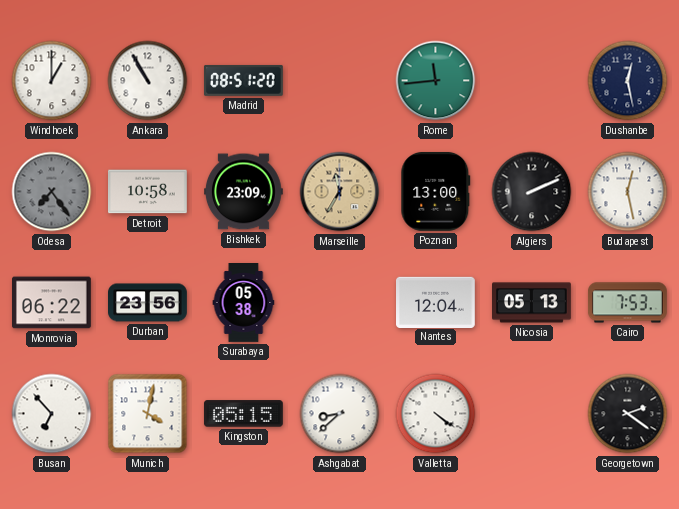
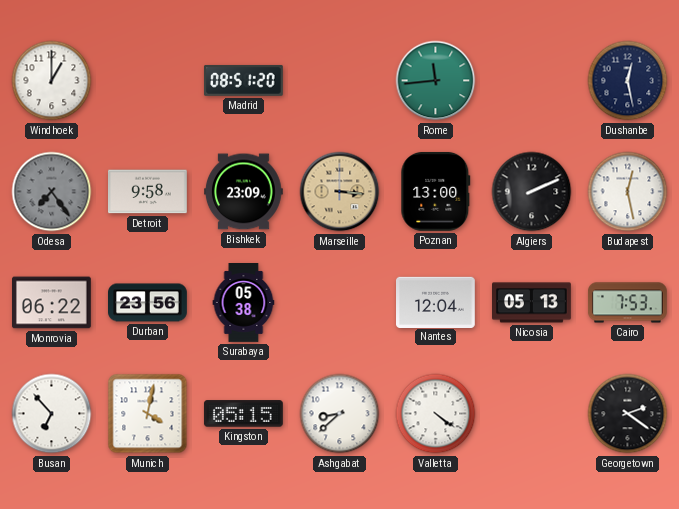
Ankara: 10:55 -> none (148, 81)
Detroit: 10:58 -> 9:58 (148, 192)
Marseille: 11:35 -> 3:16 (340, 192)
